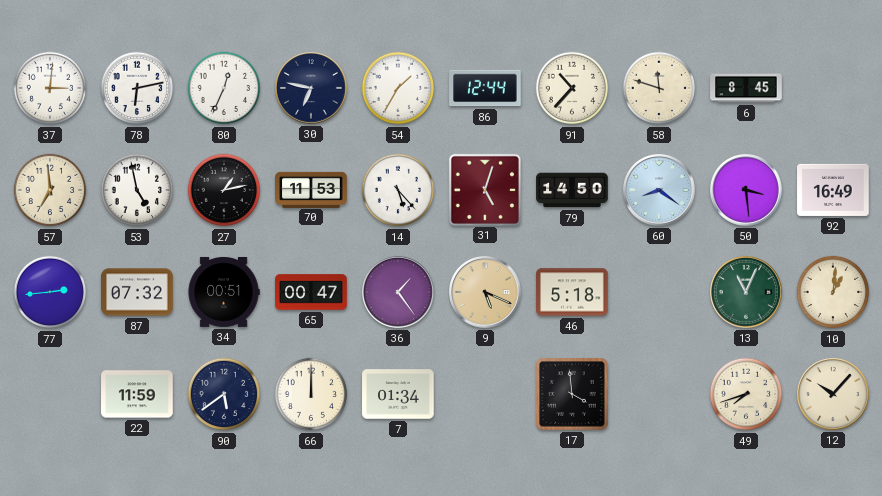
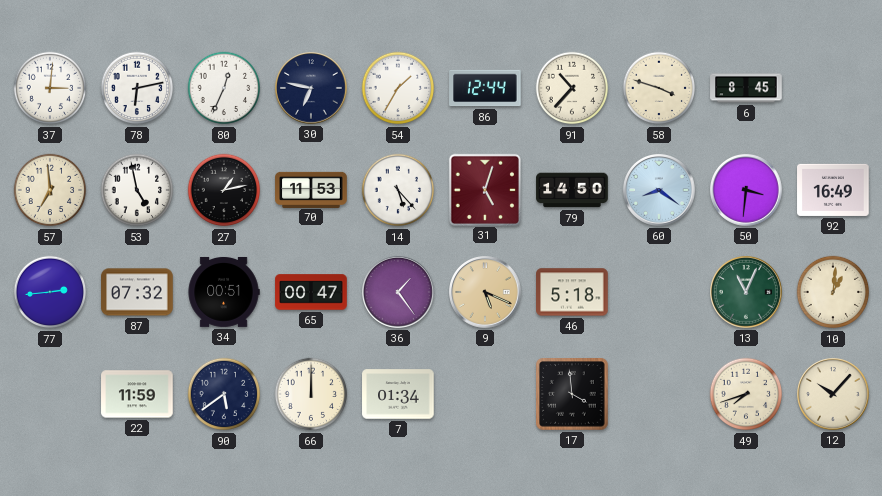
58: 11:48 -> 3:48 (659, 88)
50: 3:29 -> 3:31 (747, 191)
